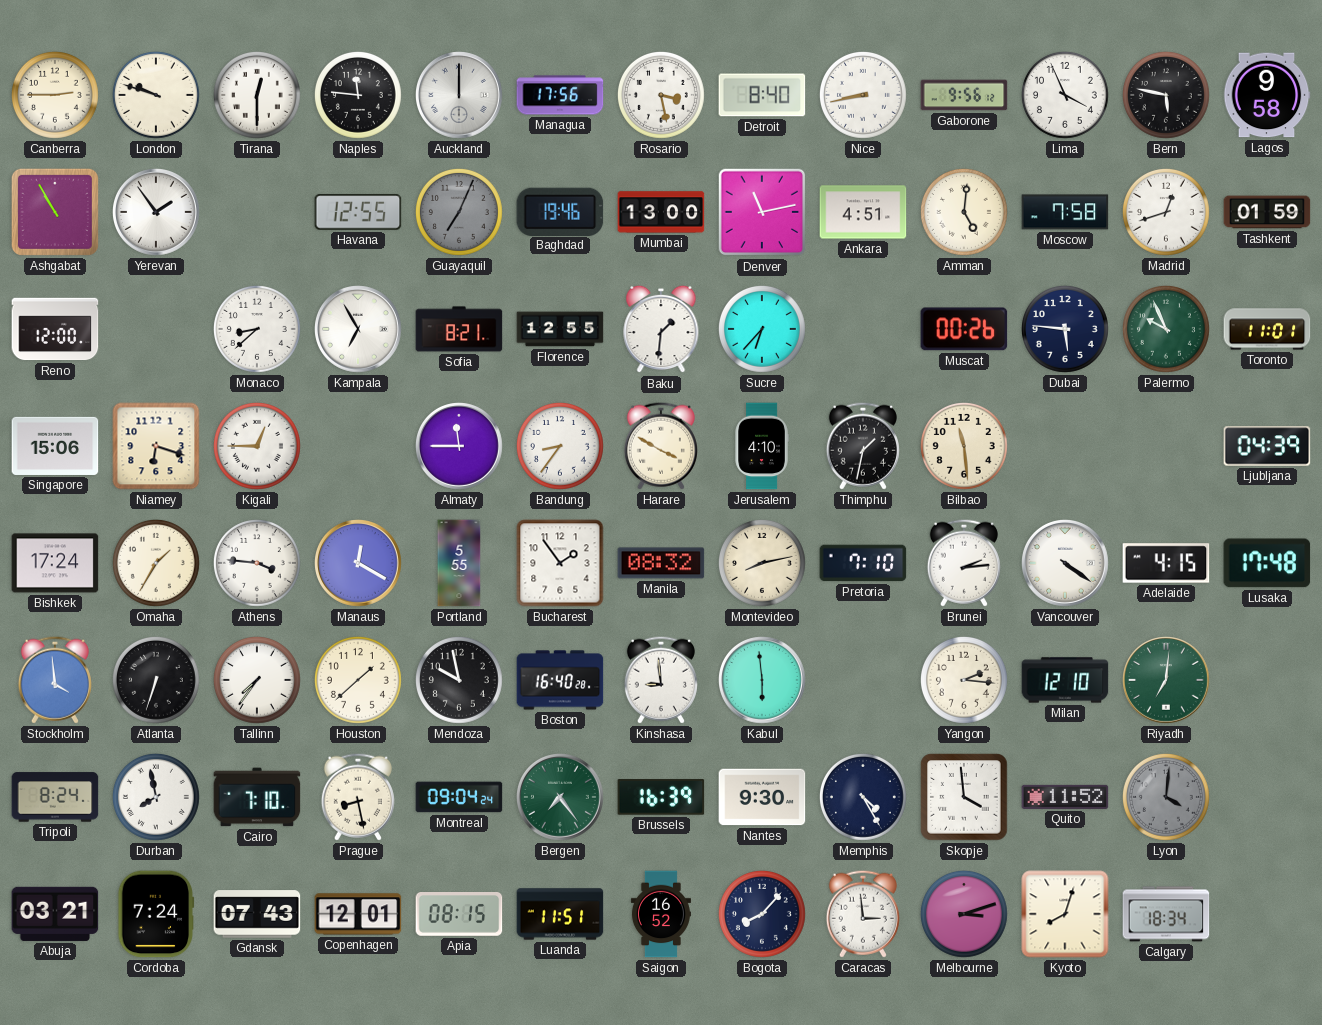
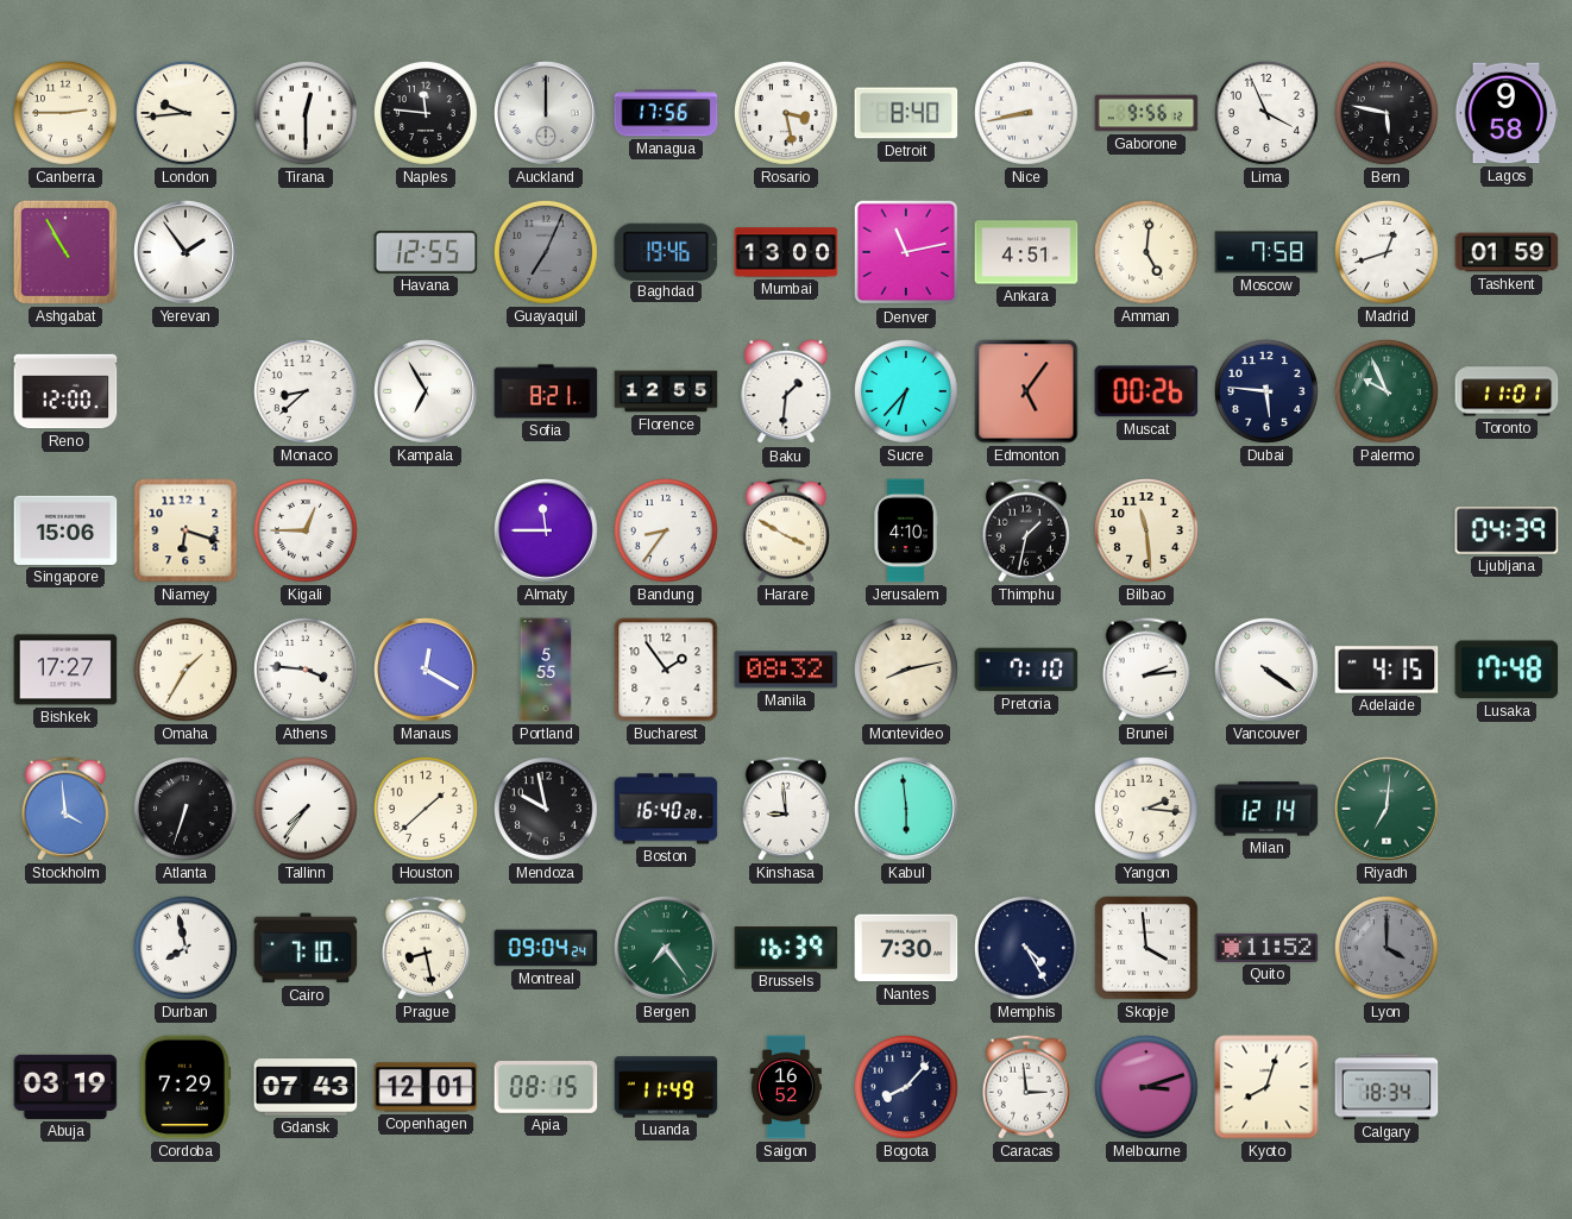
London: 9:48 -> 9:44 (186, 113)
Edmonton: none -> 5:06 (1026, 391)
Bishkek: 17:24 -> 17:27 (65, 670)
Milan: 12:10 -> 12:14 (1266, 809)
Tripoli: 8:24 -> none (55, 797)
Nantes: 9:30 -> 7:30 (906, 948)
Lyon: 4:01 -> 4:00 (1386, 948)
Abuja: 03:21 -> 03:19 (65, 1087)
Cordoba: 7:24 -> 7:29 (186, 1087)
Luanda: 11:51 -> 11:49 (666, 1087)
